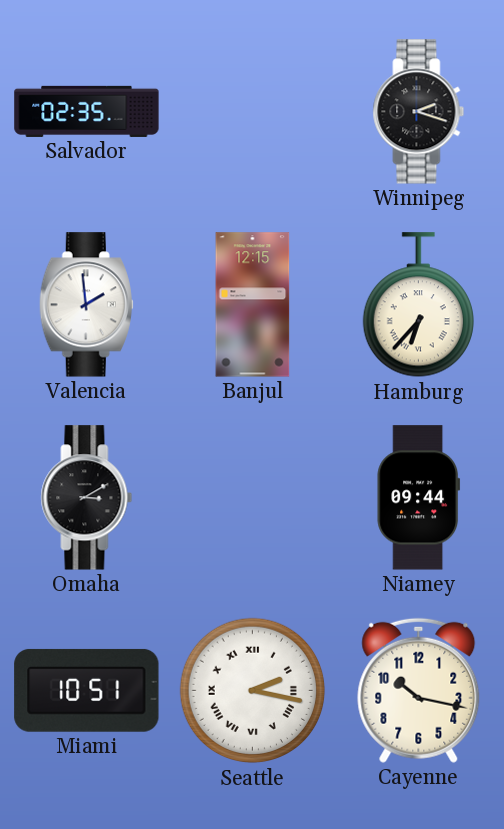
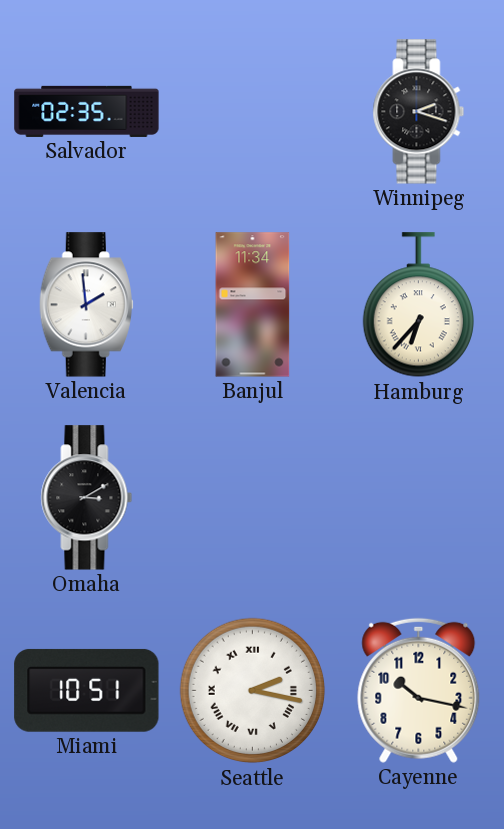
Banjul: 12:15 -> 11:34 (253, 305)
Niamey: 09:44 -> none (419, 498)
